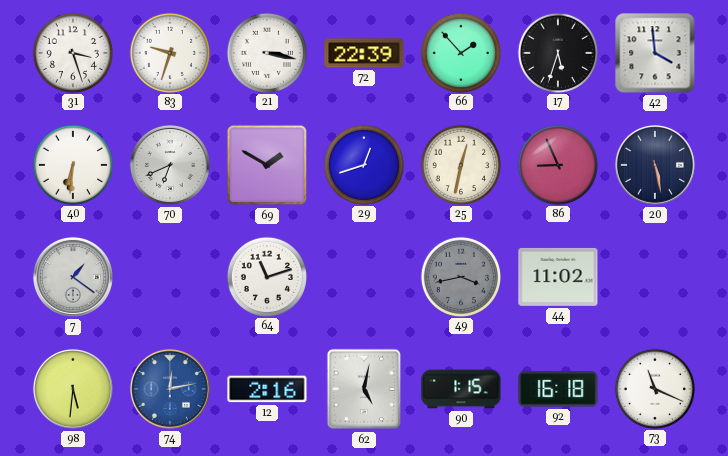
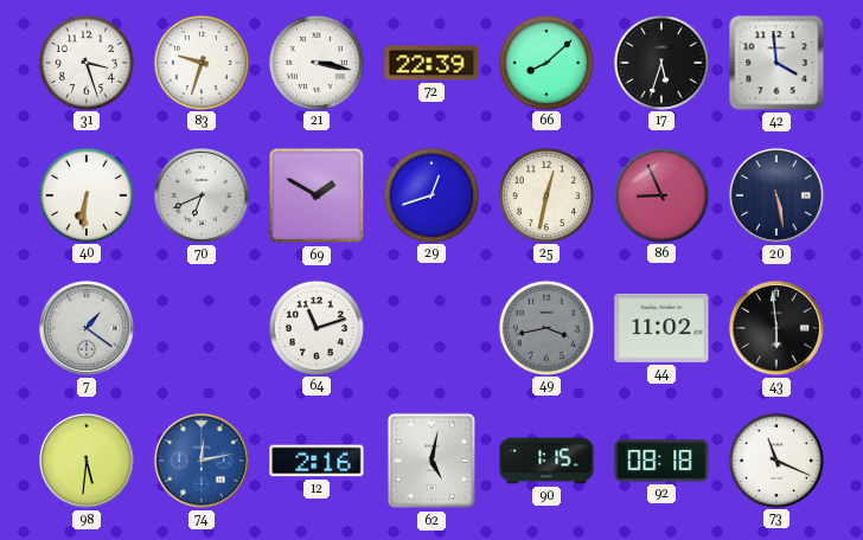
66: 1:53 -> 8:08 (545, 62)
43: none -> 5:59 (776, 328)
92: 16:18 -> 08:18 (661, 461)
